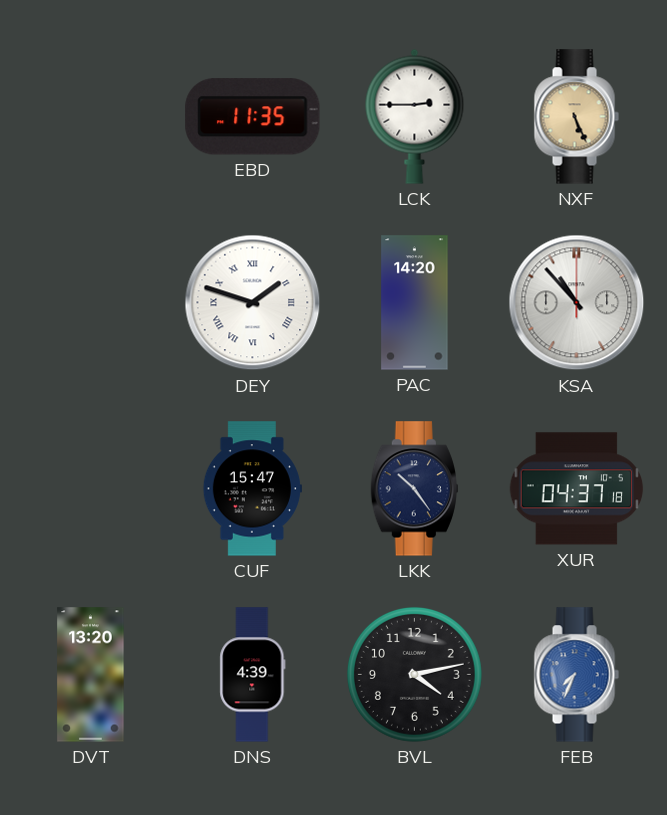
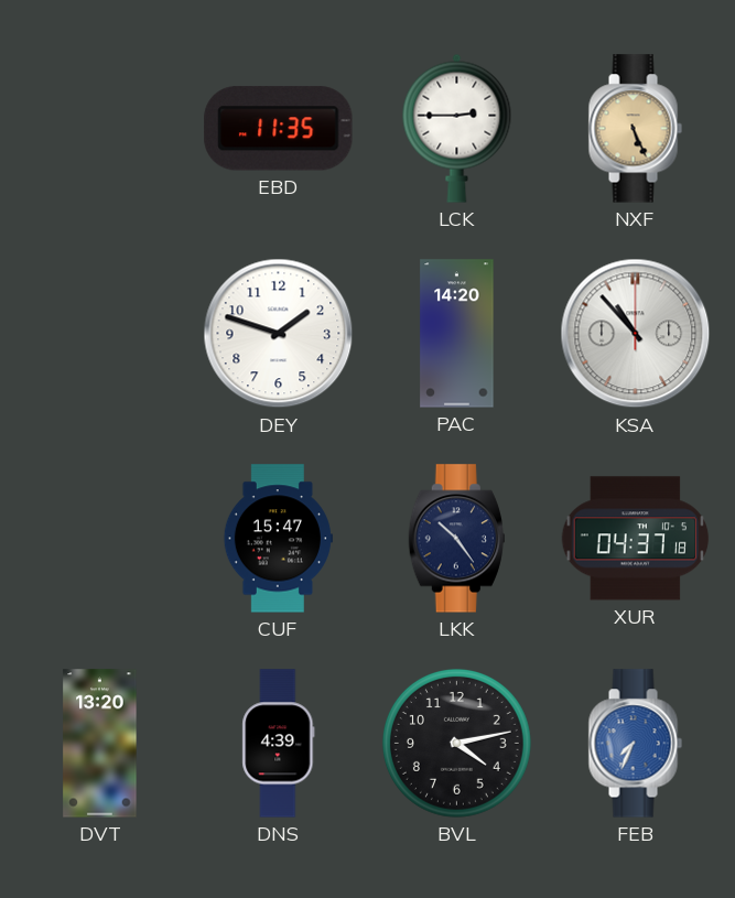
DEY numerals: Roman -> Arabic (279, 334)
